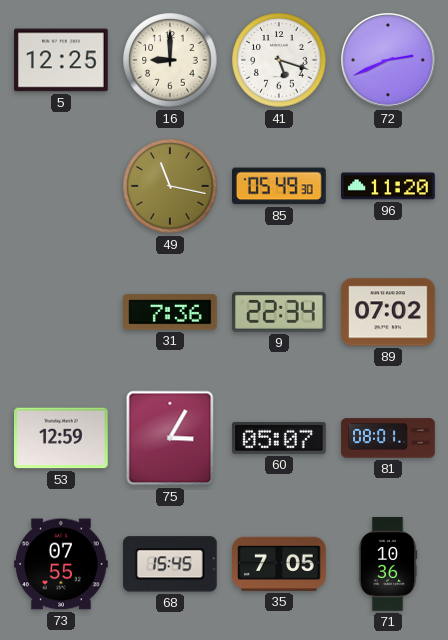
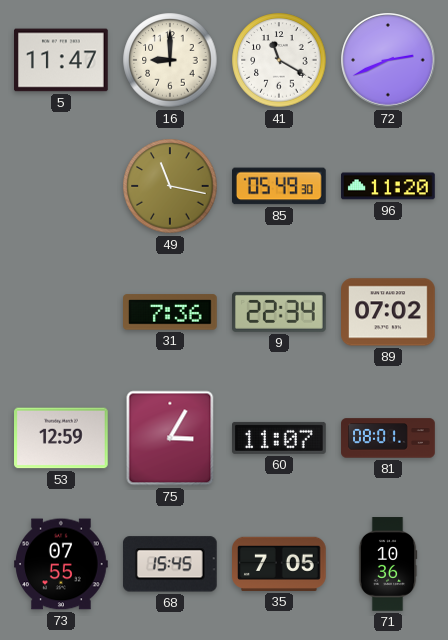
5: 12:25 -> 11:47 (62, 60)
41: 5:18 -> 11:20 (279, 60)
60: 05:07 -> 11:07 (280, 438)
